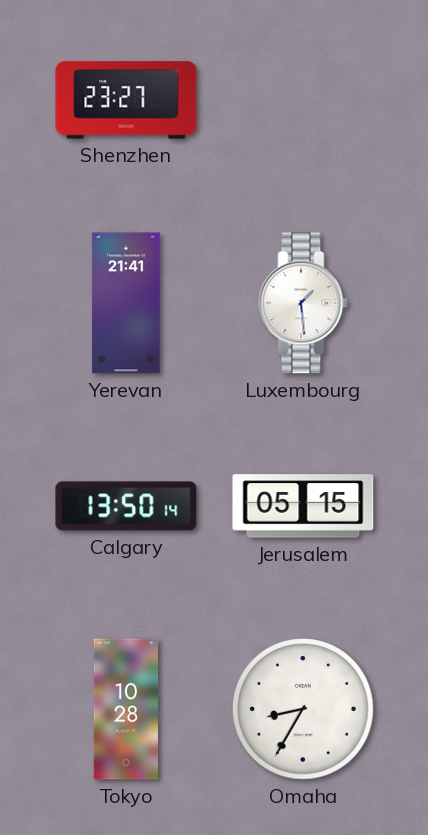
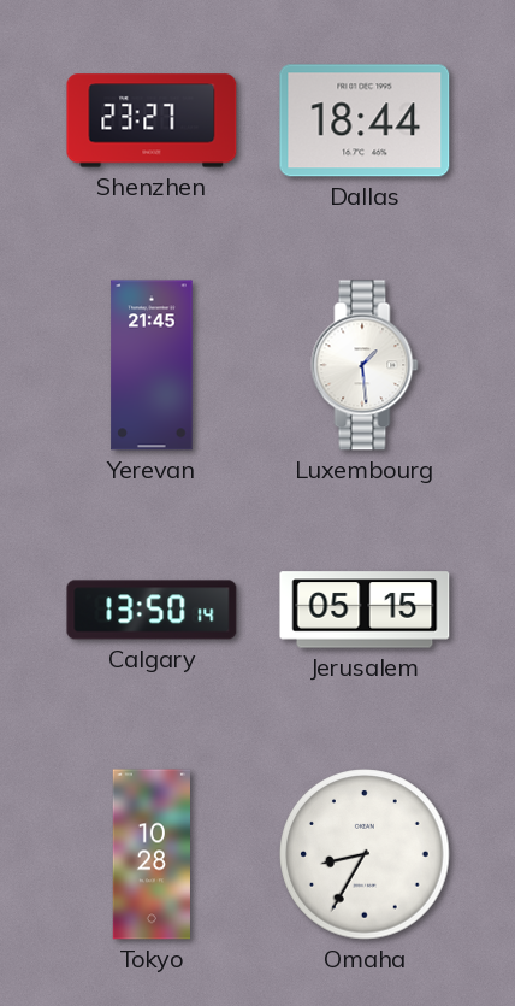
Dallas: none -> 18:44 (365, 120)
Yerevan: 21:41 -> 21:45 (152, 365)
